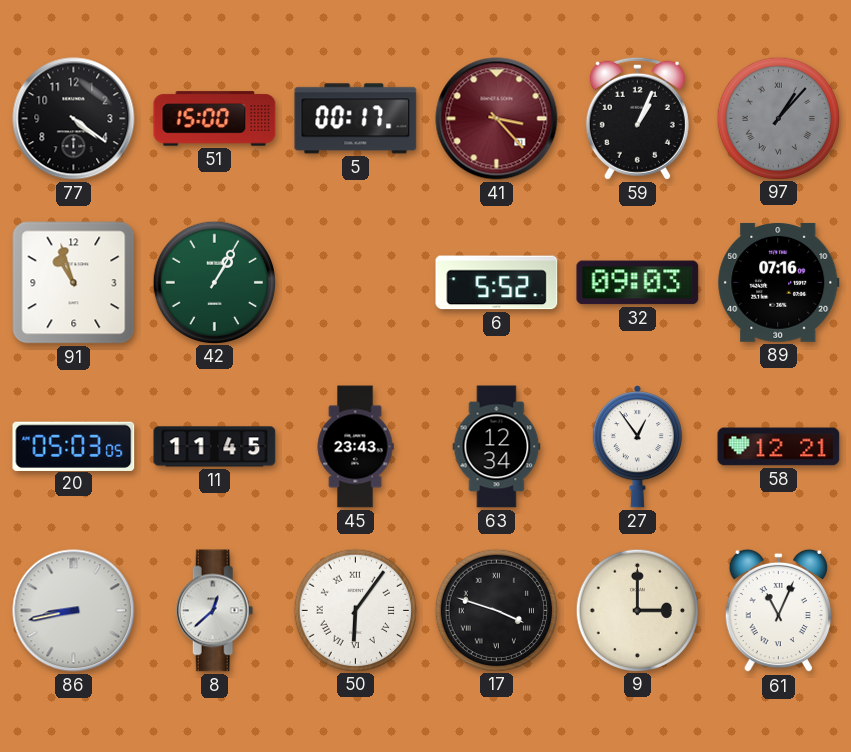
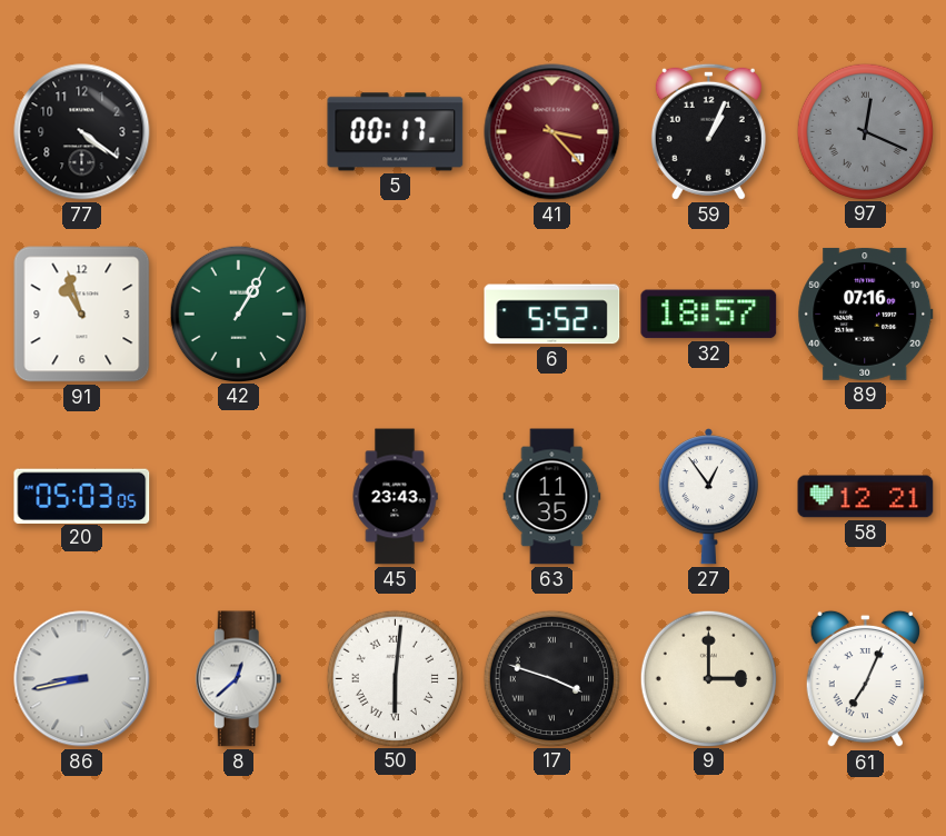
51: 15:00 -> none (215, 119)
97: 1:07 -> 12:19 (865, 131)
32: 09:03 -> 18:57 (709, 315)
11: 11:45 -> none (215, 447)
63: 12:34 -> 11:35 (552, 497)
50: 6:06 -> 6:01 (395, 678)
61: 11:04 -> 7:04 (865, 679)
